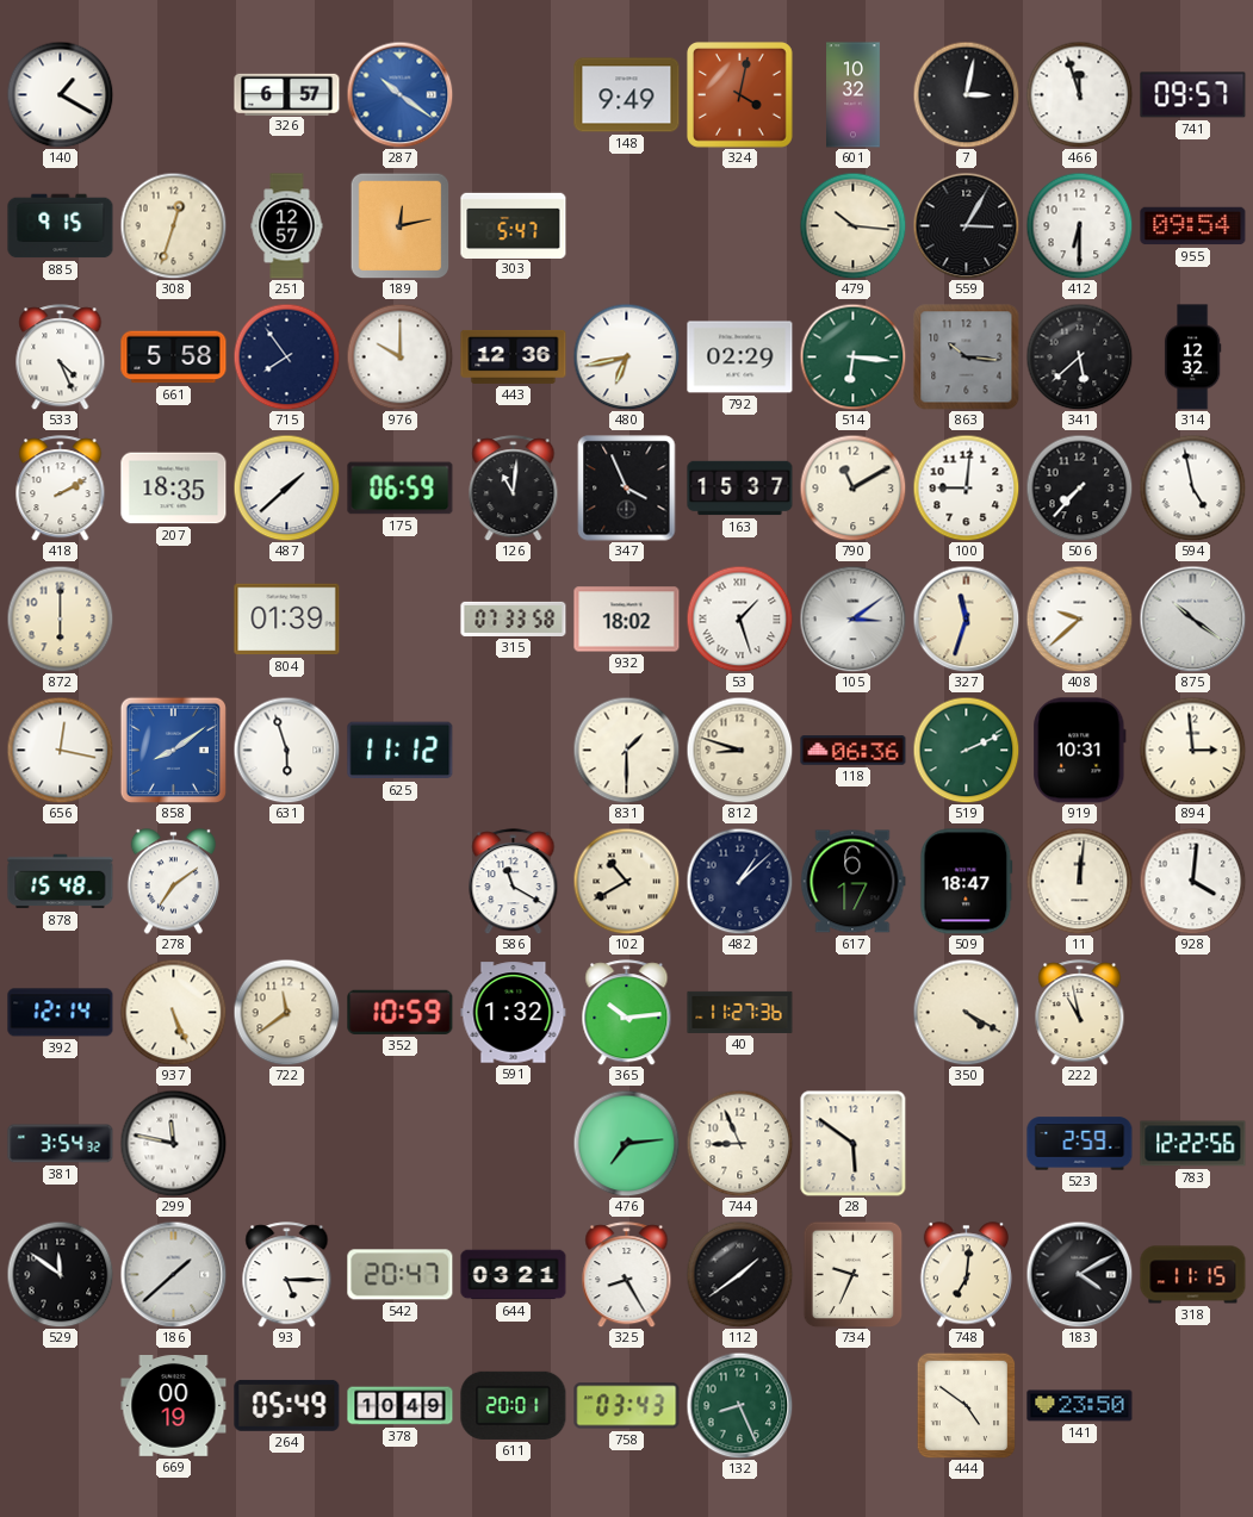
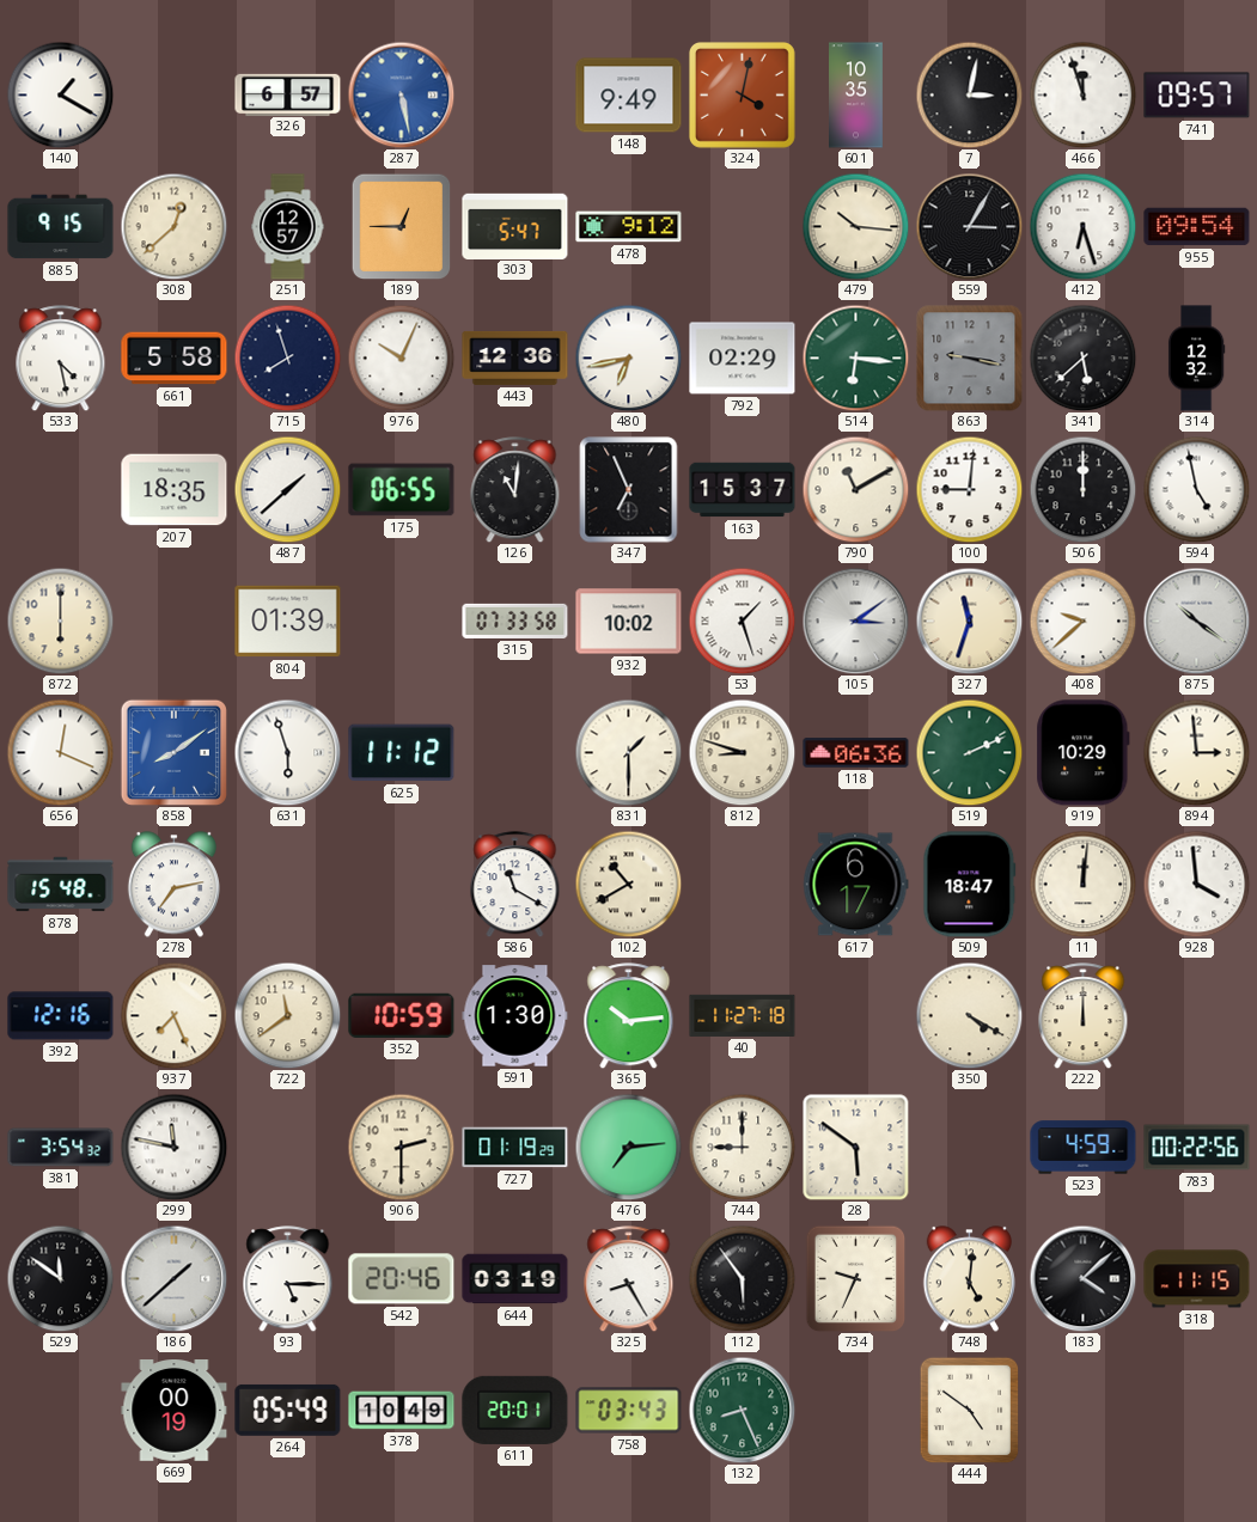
287: 10:21 -> 5:28 (401, 94)
601: 10:32 -> 10:35 (856, 96)
308: 12:33 -> 12:38 (173, 226)
189: 12:13 -> 12:45 (402, 226)
478: none -> 9:12 (629, 227)
412: 6:30 -> 6:27 (1082, 226)
533: 4:26 -> 4:28 (61, 359)
715: 7:54 -> 7:57 (287, 357)
976: 10:00 -> 10:04 (401, 357)
863: 10:16 -> 9:17 (970, 359)
418: 2:10 -> none (61, 489)
175: 06:59 -> 06:55 (402, 490)
347: 3:56 -> 6:56 (629, 490)
506: 7:37 -> 12:00 (1082, 489)
932: 18:02 -> 10:02 (629, 622)
656: 12:17 -> 12:19 (60, 752)
919: 10:31 -> 10:29 (1084, 753)
278: 7:09 -> 7:13 (173, 885)
482: 1:08 -> none (739, 881)
928: 4:01 -> 3:59 (1196, 884)
392: 12:14 -> 12:16 (61, 1016)
937: 5:26 -> 7:26 (173, 1015)
591: 1:32 -> 1:30 (515, 1016)
40: 11:27:36 -> 11:27:18 (743, 1015)
222: 10:58 -> 12:00 (1084, 1016)
906: none -> 2:30 (401, 1147)
727: none -> 01:19 (515, 1148)
744: 8:56 -> 9:00 (742, 1147)
523: 2:59 -> 4:59 (1084, 1148)
783: 12:22 -> 00:22 (1197, 1148)
542: 20:47 -> 20:46 (402, 1279)
644: 03:21 -> 03:19 (515, 1279)
112: 1:39 -> 5:54 (742, 1278)
748: 7:01 -> 5:01 (969, 1279)
183: 4:10 -> 4:08 (1082, 1278)
141: 23:50 -> none (1080, 1406)
